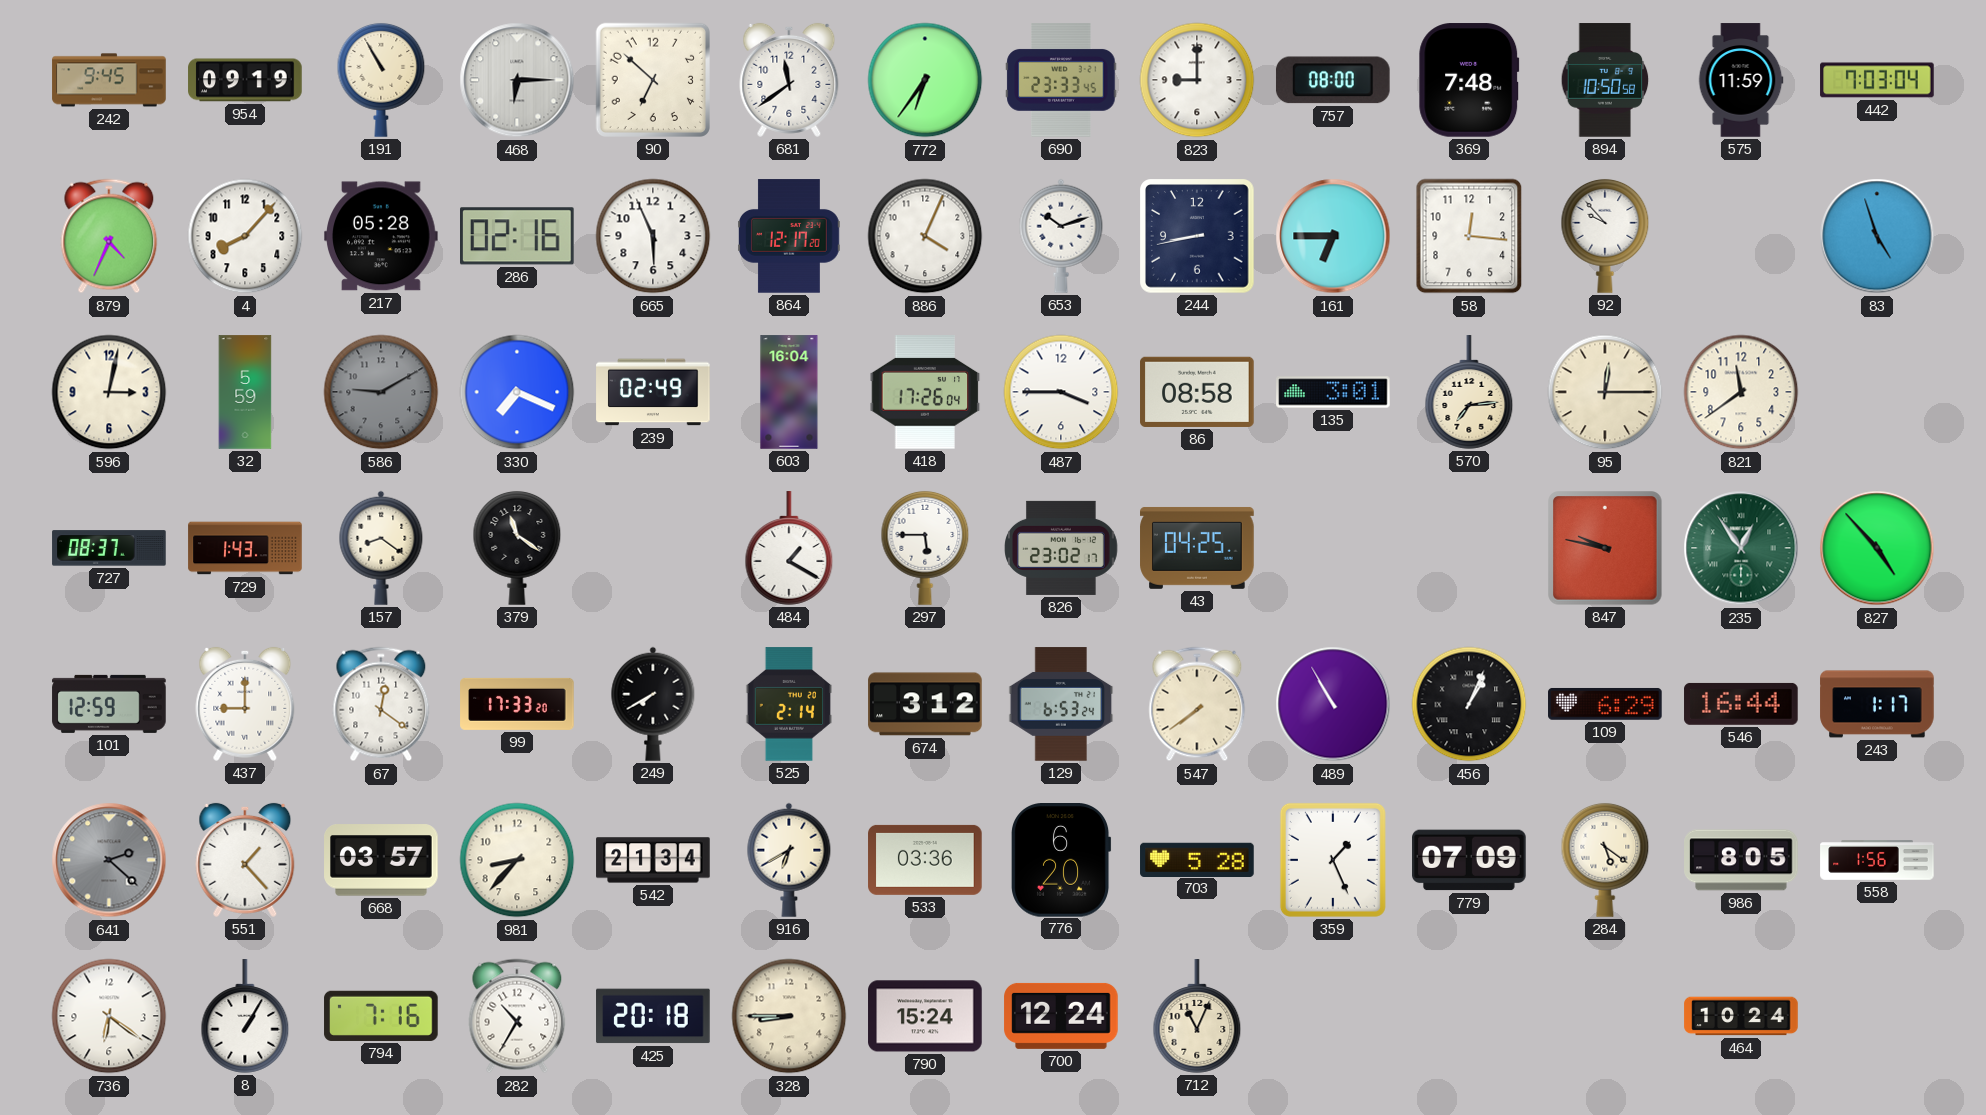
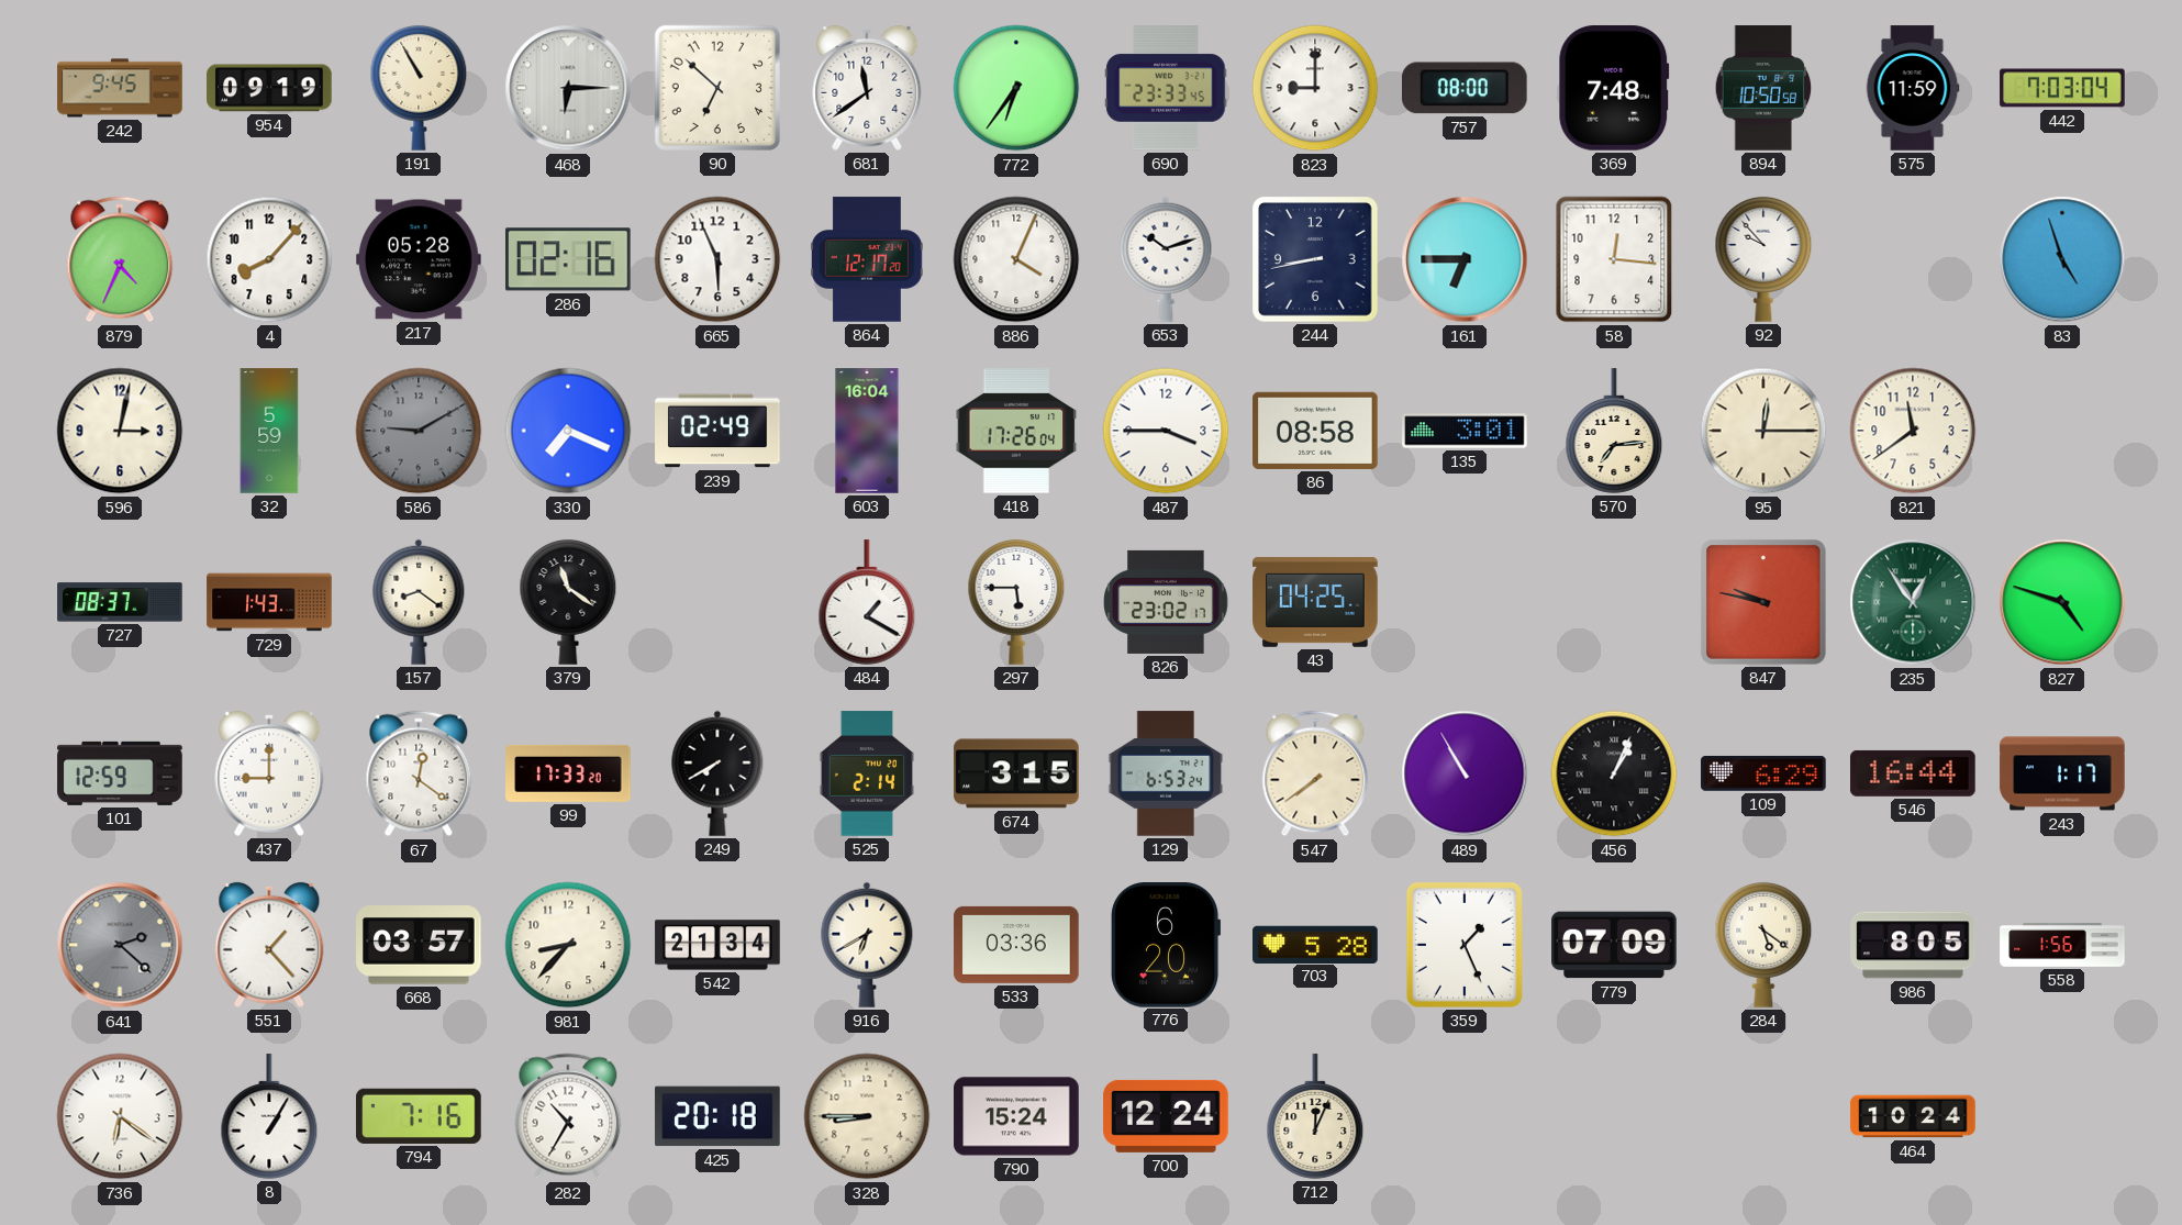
827: 4:53 -> 4:48 (2062, 602)
674: 3:12 -> 3:15 (1016, 773)
712: 11:04 -> 12:04 (1315, 1116)
